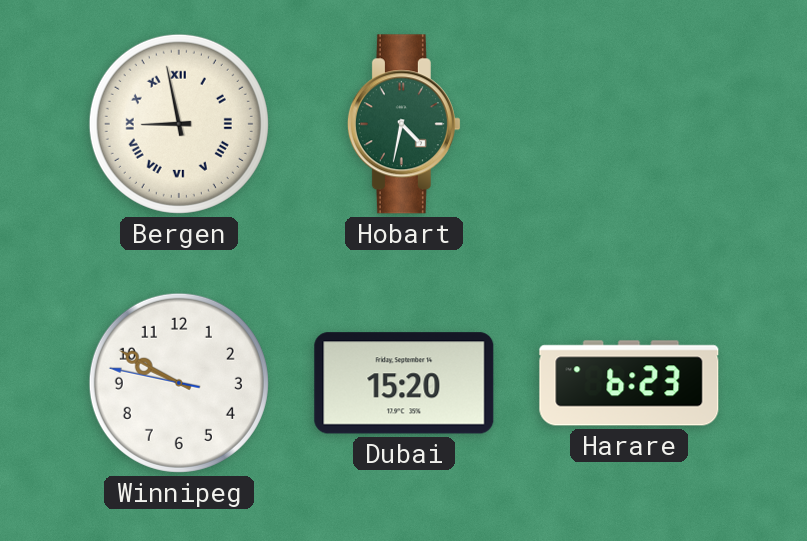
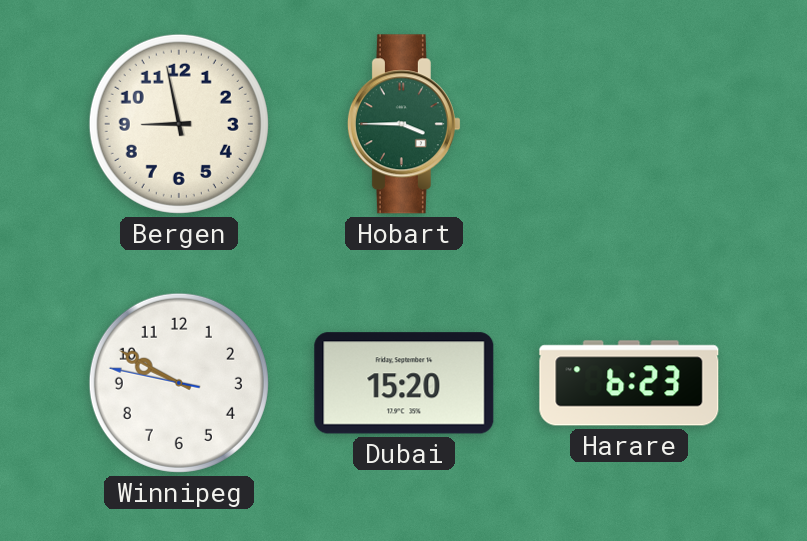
Bergen numerals: Roman -> Arabic (179, 124)
Hobart: 4:32 -> 3:45 (404, 124)
